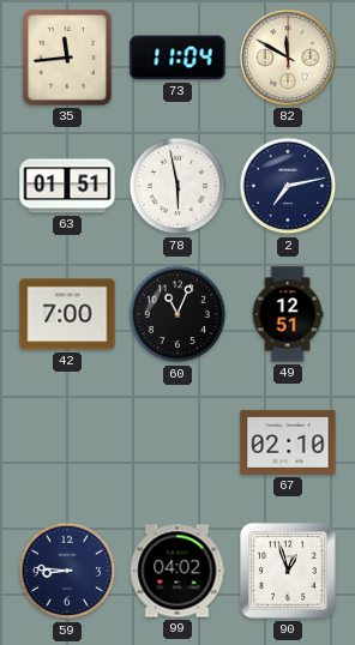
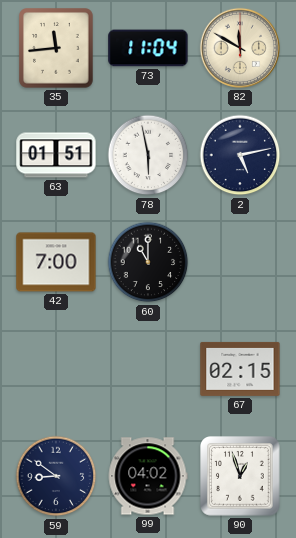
2: 7:13 -> 5:13 (240, 155)
60: 11:04 -> 11:00 (148, 262)
49: 12:51 -> none (288, 314)
67: 02:10 -> 02:15 (240, 369)
59: 8:46 -> 8:51 (56, 476)
